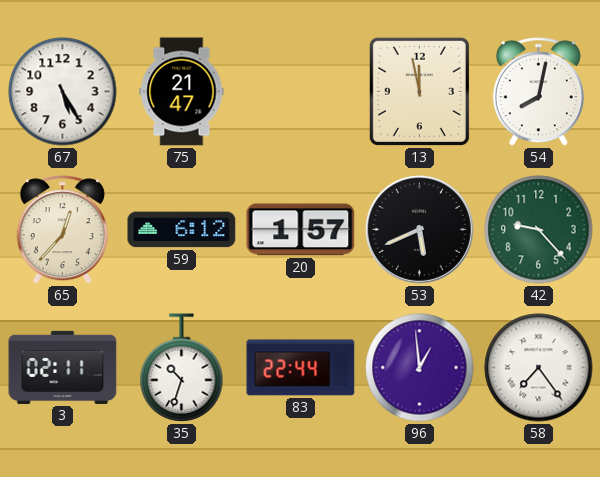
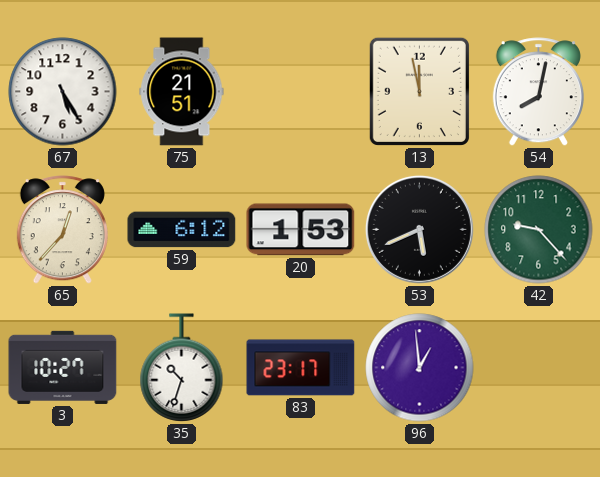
75: 21:47 -> 21:51 (182, 92)
20: 1:57 -> 1:53 (301, 230)
3: 02:11 -> 10:27 (63, 367)
83: 22:44 -> 23:17 (301, 368)
58: 7:24 -> none (539, 368)
